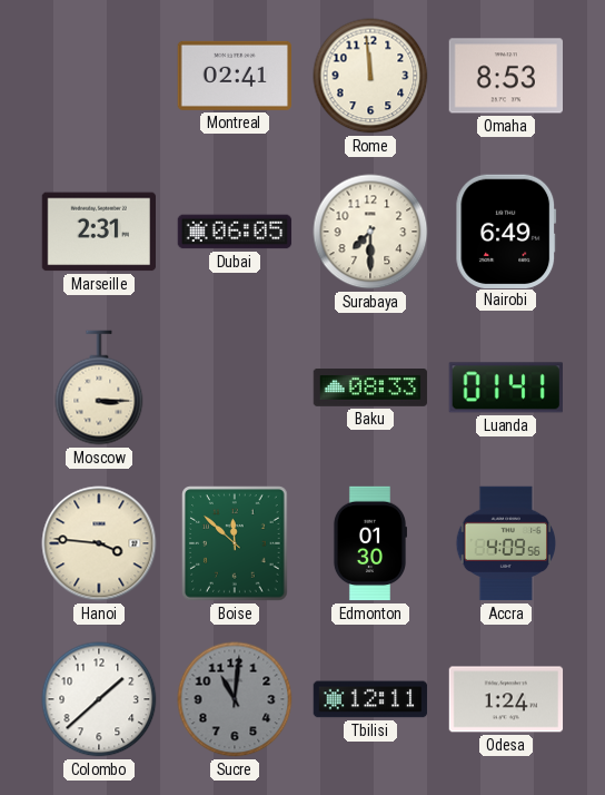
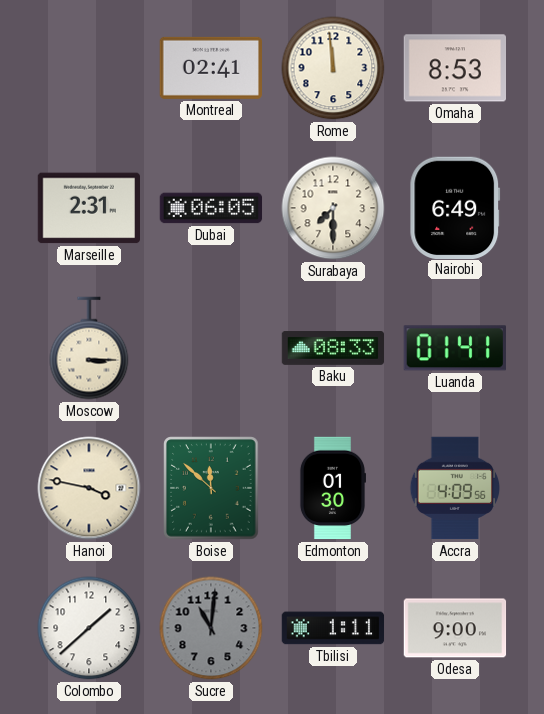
Hanoi: 3:46 -> 3:47 (89, 488)
Tbilisi: 12:11 -> 1:11 (333, 628)
Odesa: 1:24 -> 9:00 (455, 628)
